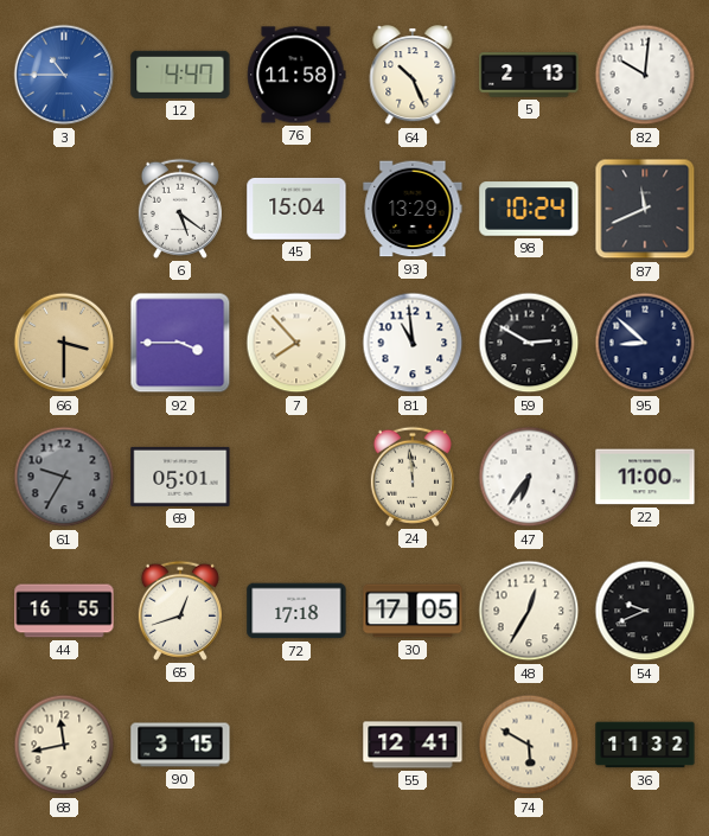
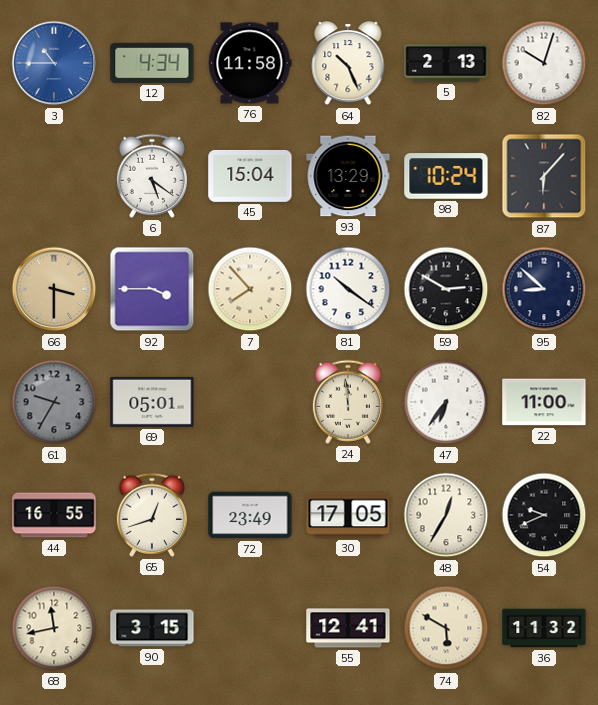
12: 4:47 -> 4:34 (152, 63)
82: 10:01 -> 10:03 (544, 63)
87: 11:41 -> 6:07 (544, 176)
81: 10:59 -> 10:21 (348, 289)
72: 17:18 -> 23:49 (250, 515)
